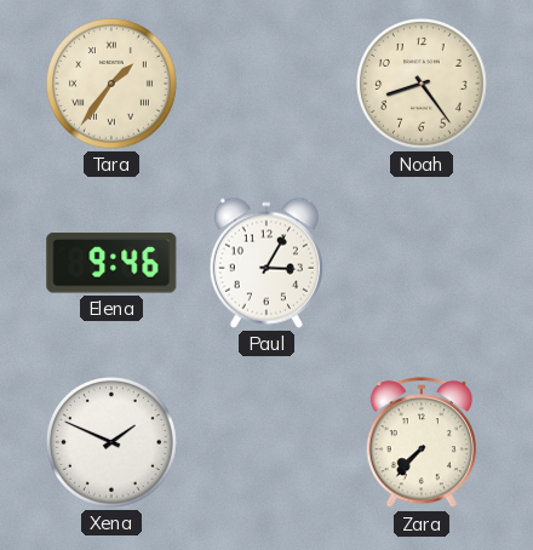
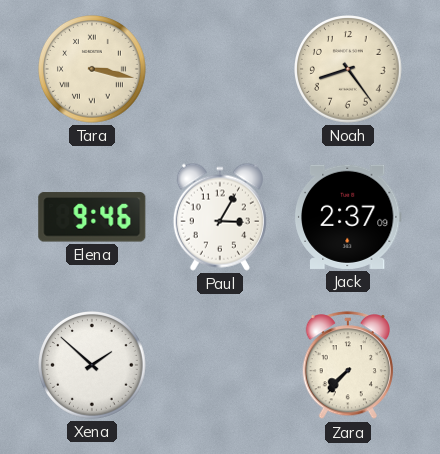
Tara: 1:36 -> 3:17 (93, 70)
Jack: none -> 2:37 (348, 217)
Xena: 1:49 -> 1:52 (93, 366)
